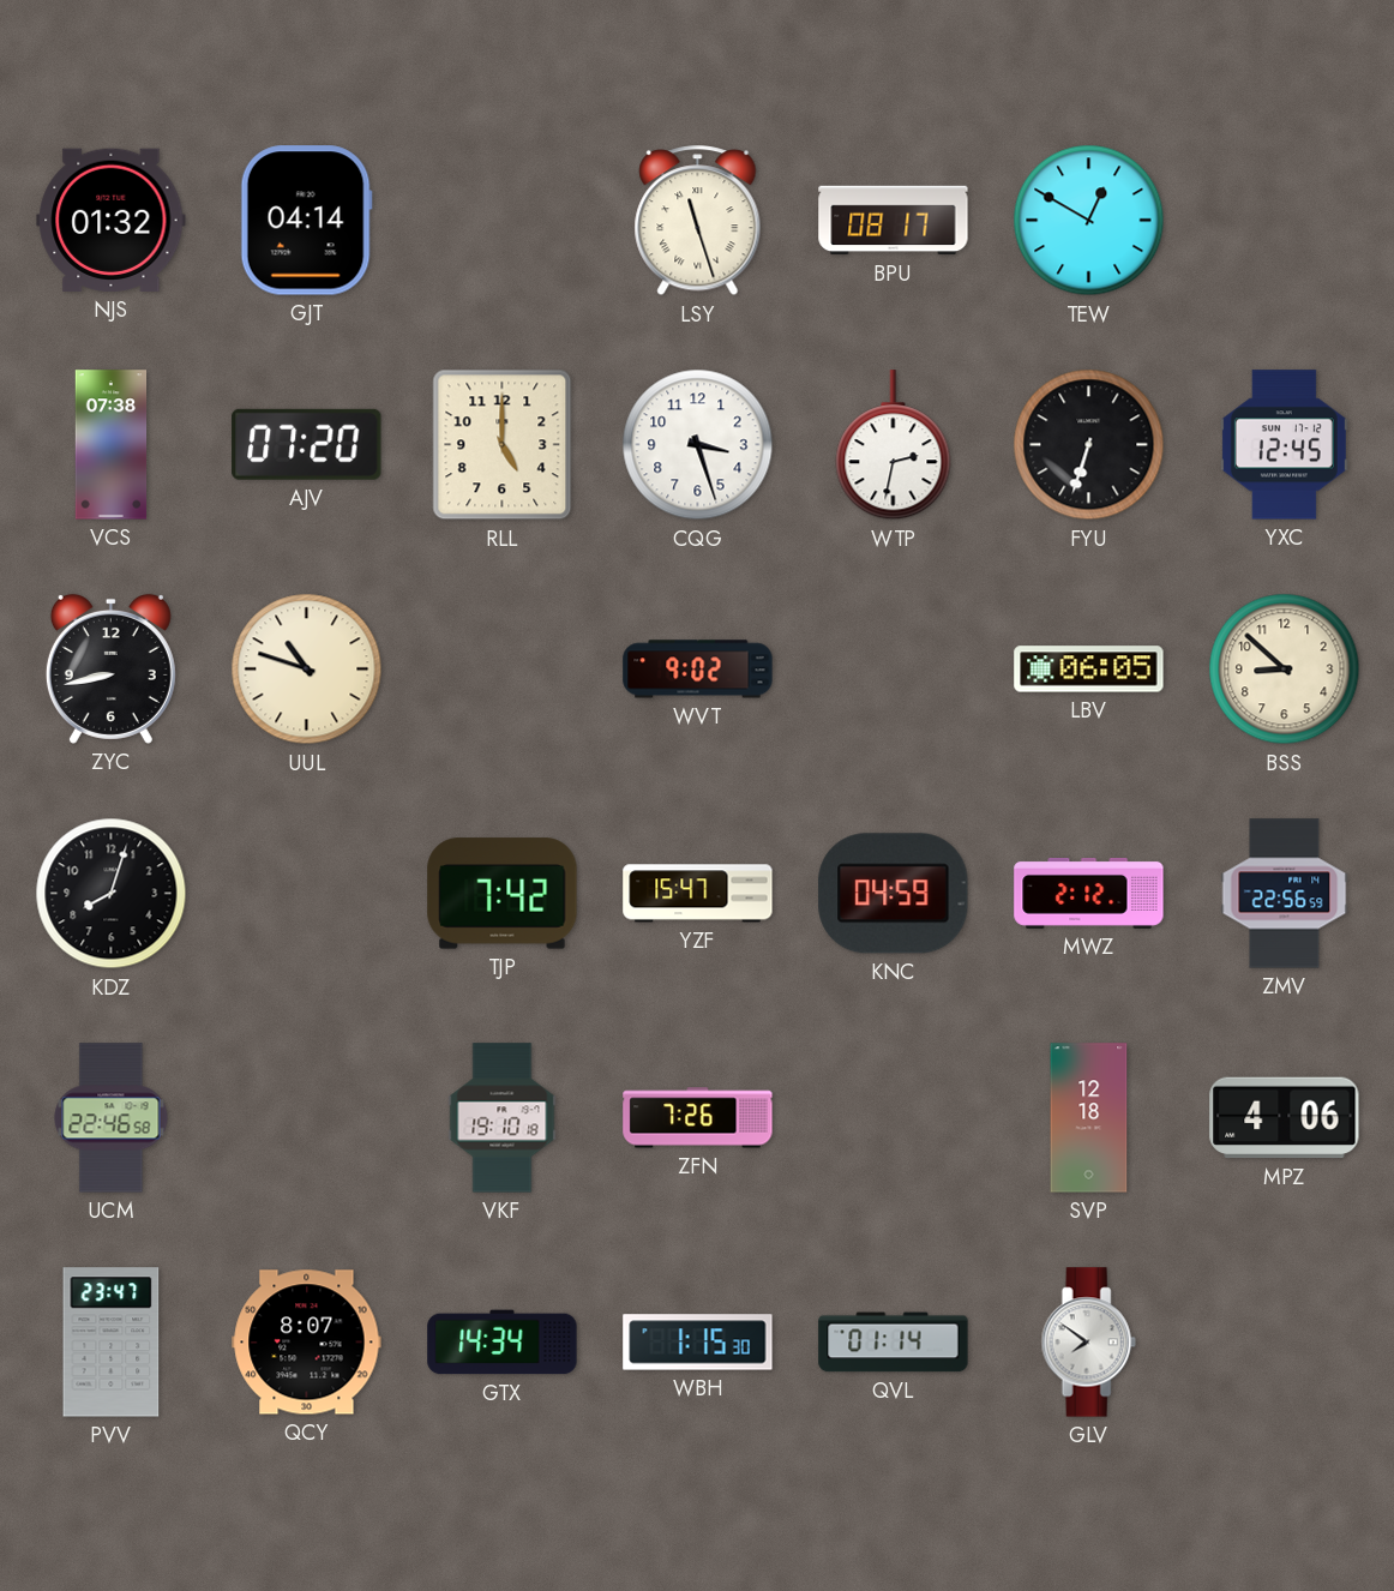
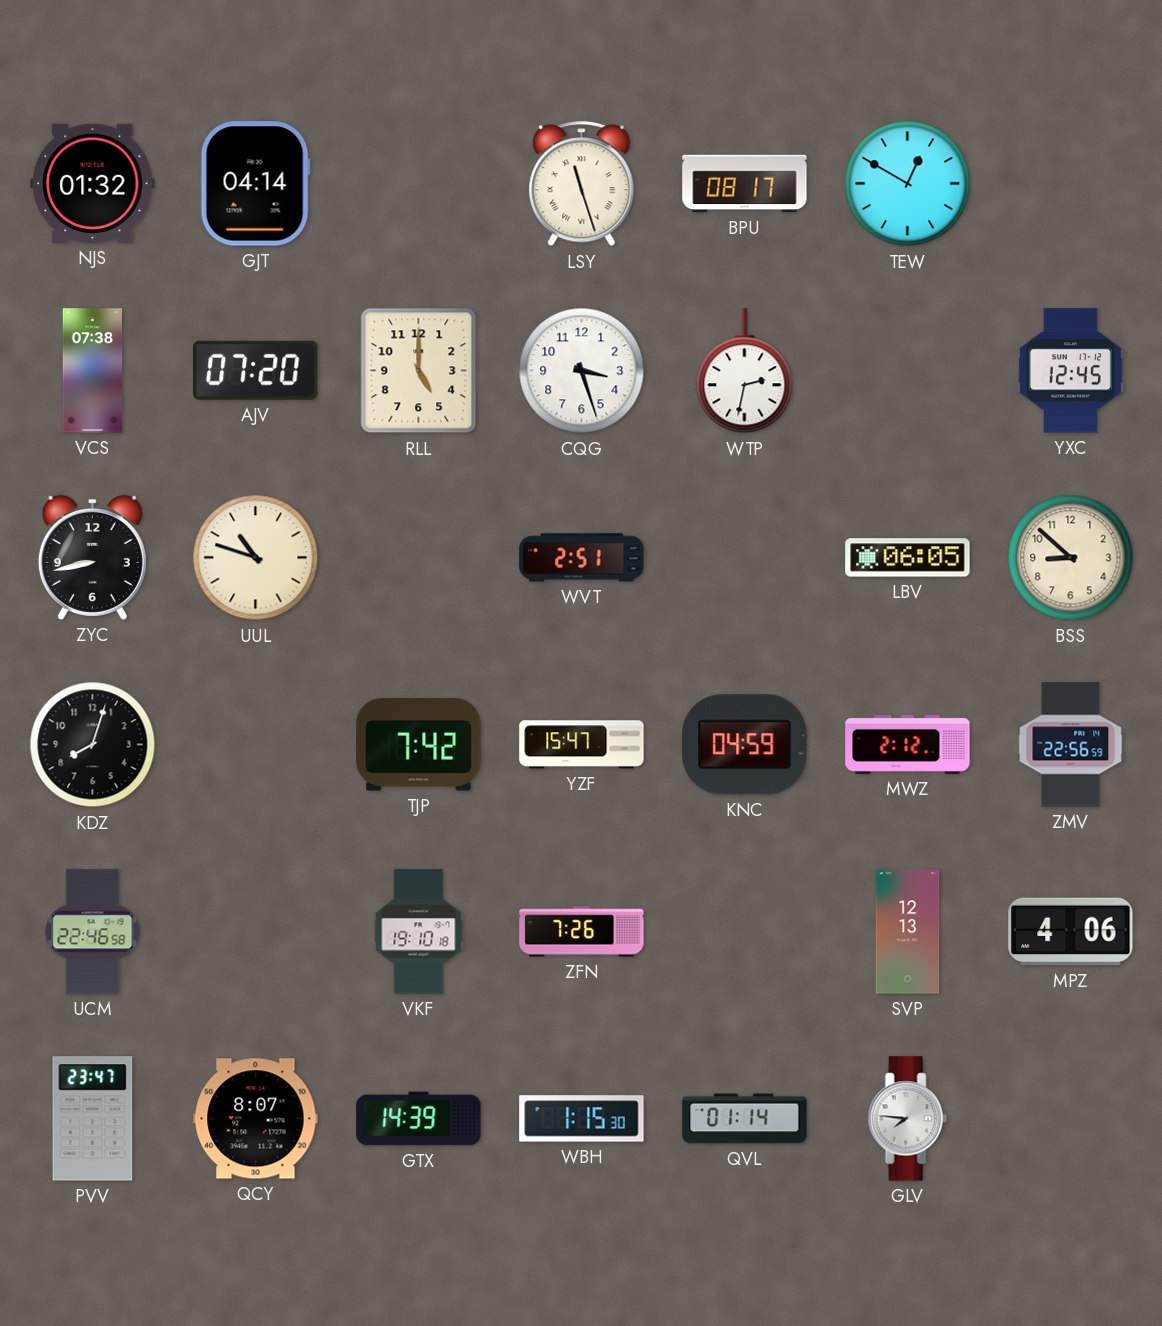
FYU: 6:33 -> none (1089, 445)
WVT: 9:02 -> 2:51 (582, 558)
SVP: 12:18 -> 12:13 (908, 932)
GTX: 14:34 -> 14:39 (419, 1119)
GLV: 7:51 -> 7:46 (907, 1119)
